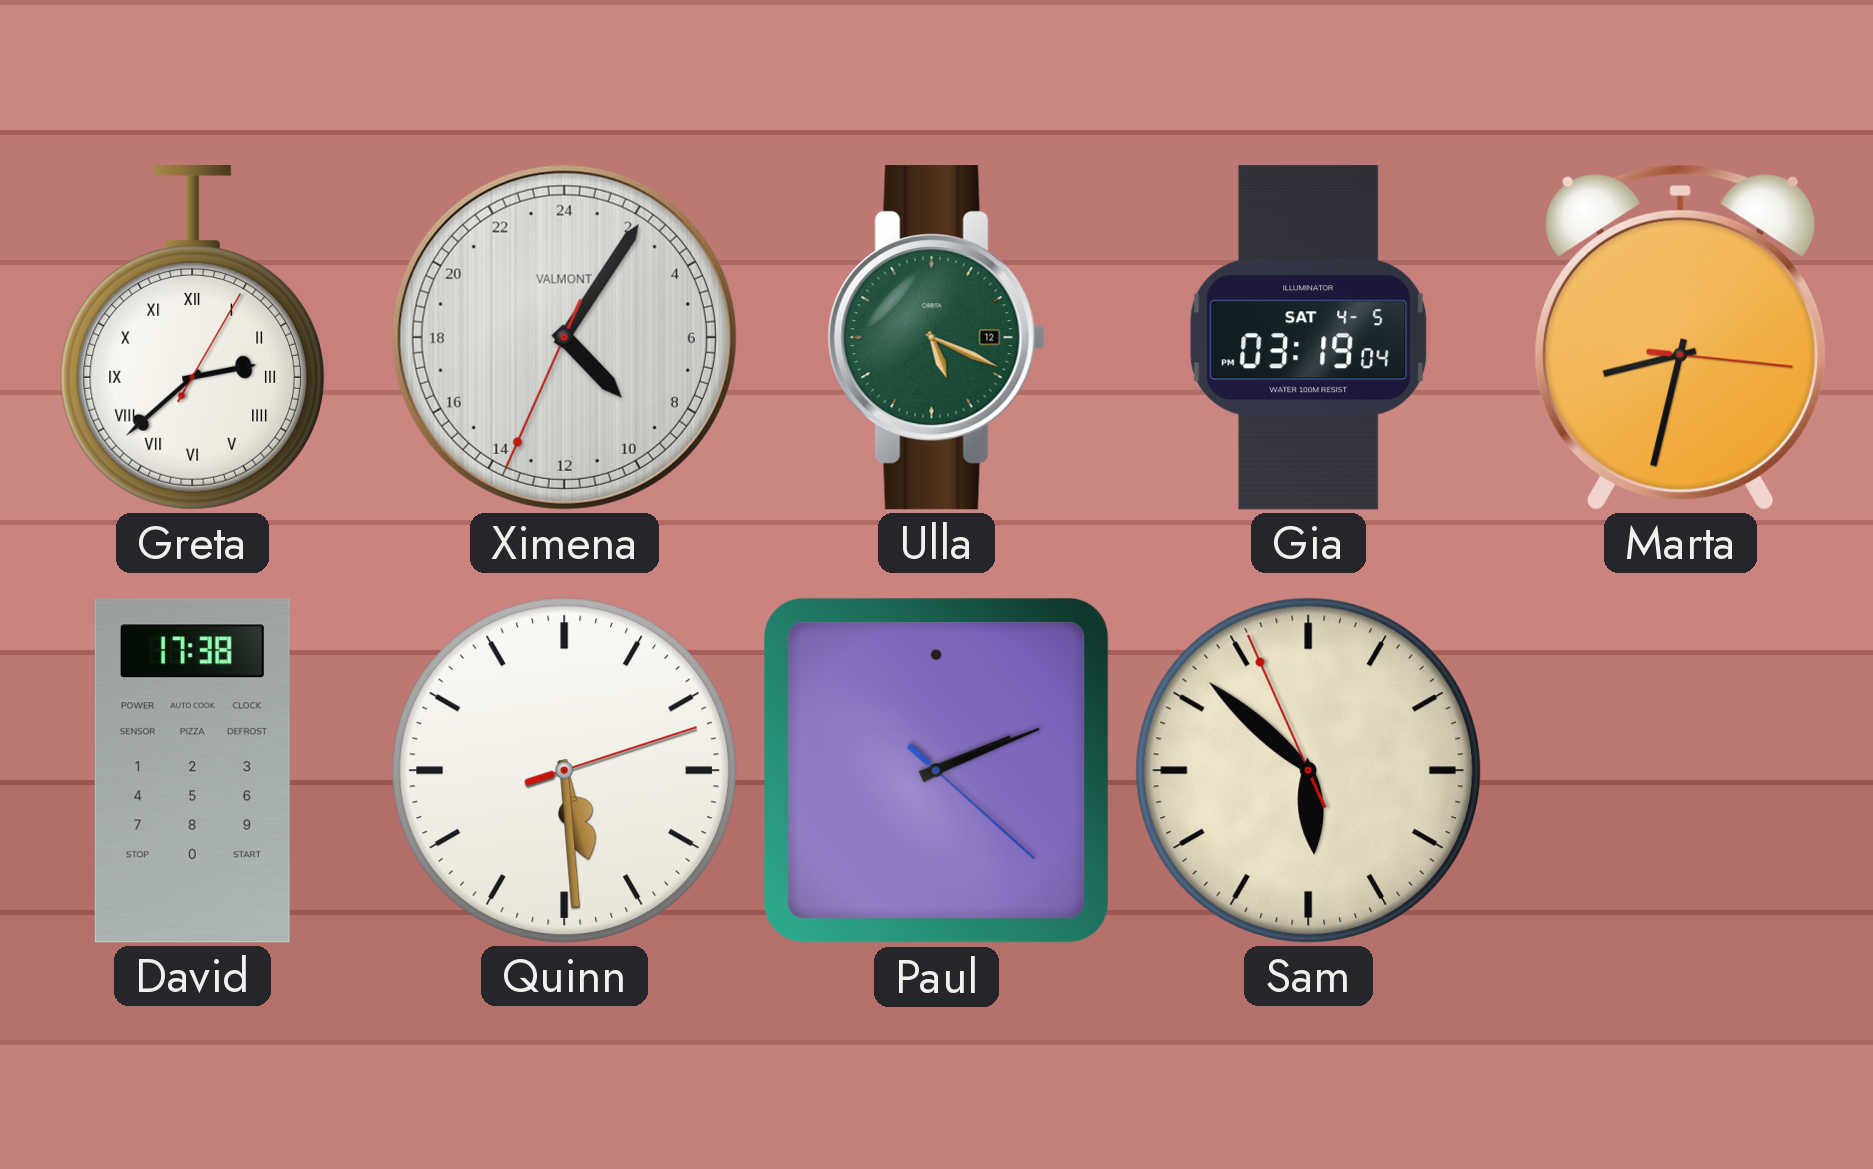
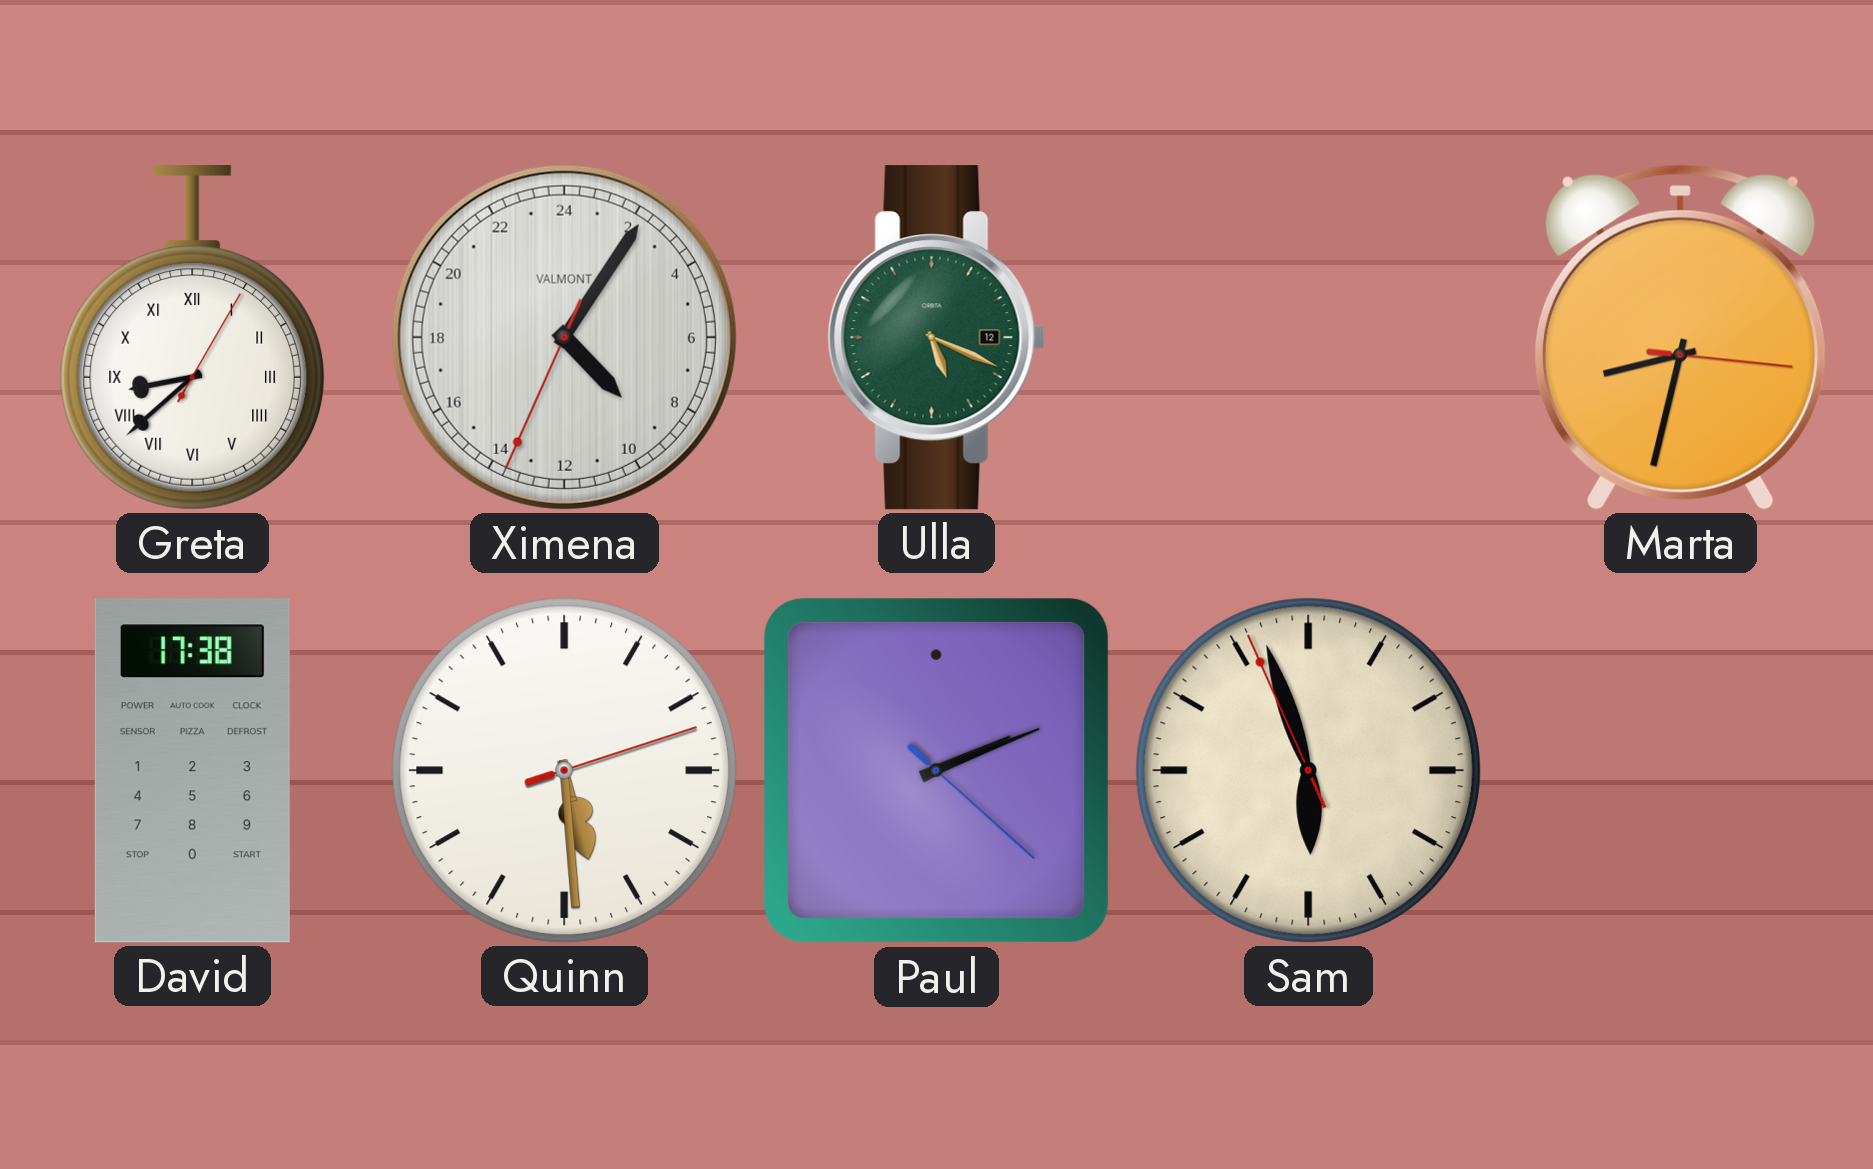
Greta: 2:38 -> 8:38 (192, 338)
Gia: 03:19 -> none (1309, 338)
Sam: 5:51 -> 5:56 (1308, 770)
